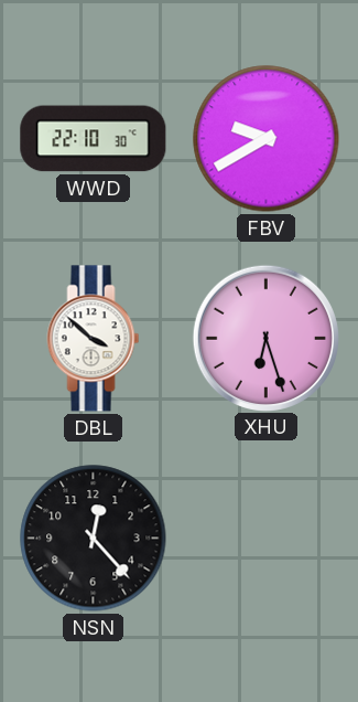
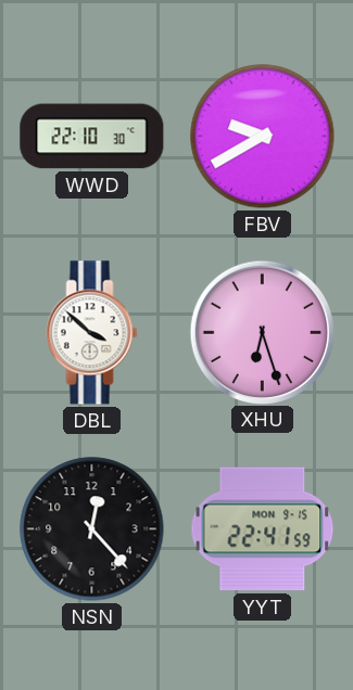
YYT: none -> 22:41 (263, 529)
